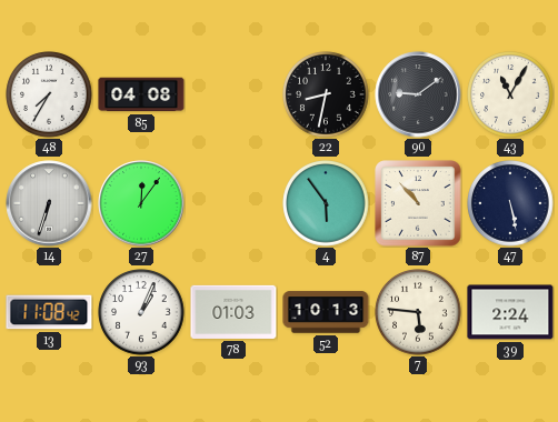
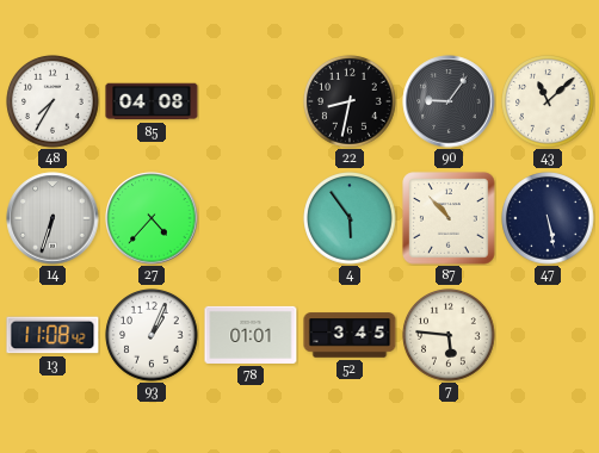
90: 9:09 -> 9:06 (449, 101)
43: 11:05 -> 11:08 (548, 101)
27: 12:06 -> 4:37 (152, 218)
78: 01:03 -> 01:01 (251, 335)
52: 10:13 -> 3:45 (350, 335)
39: 2:24 -> none (510, 312)
